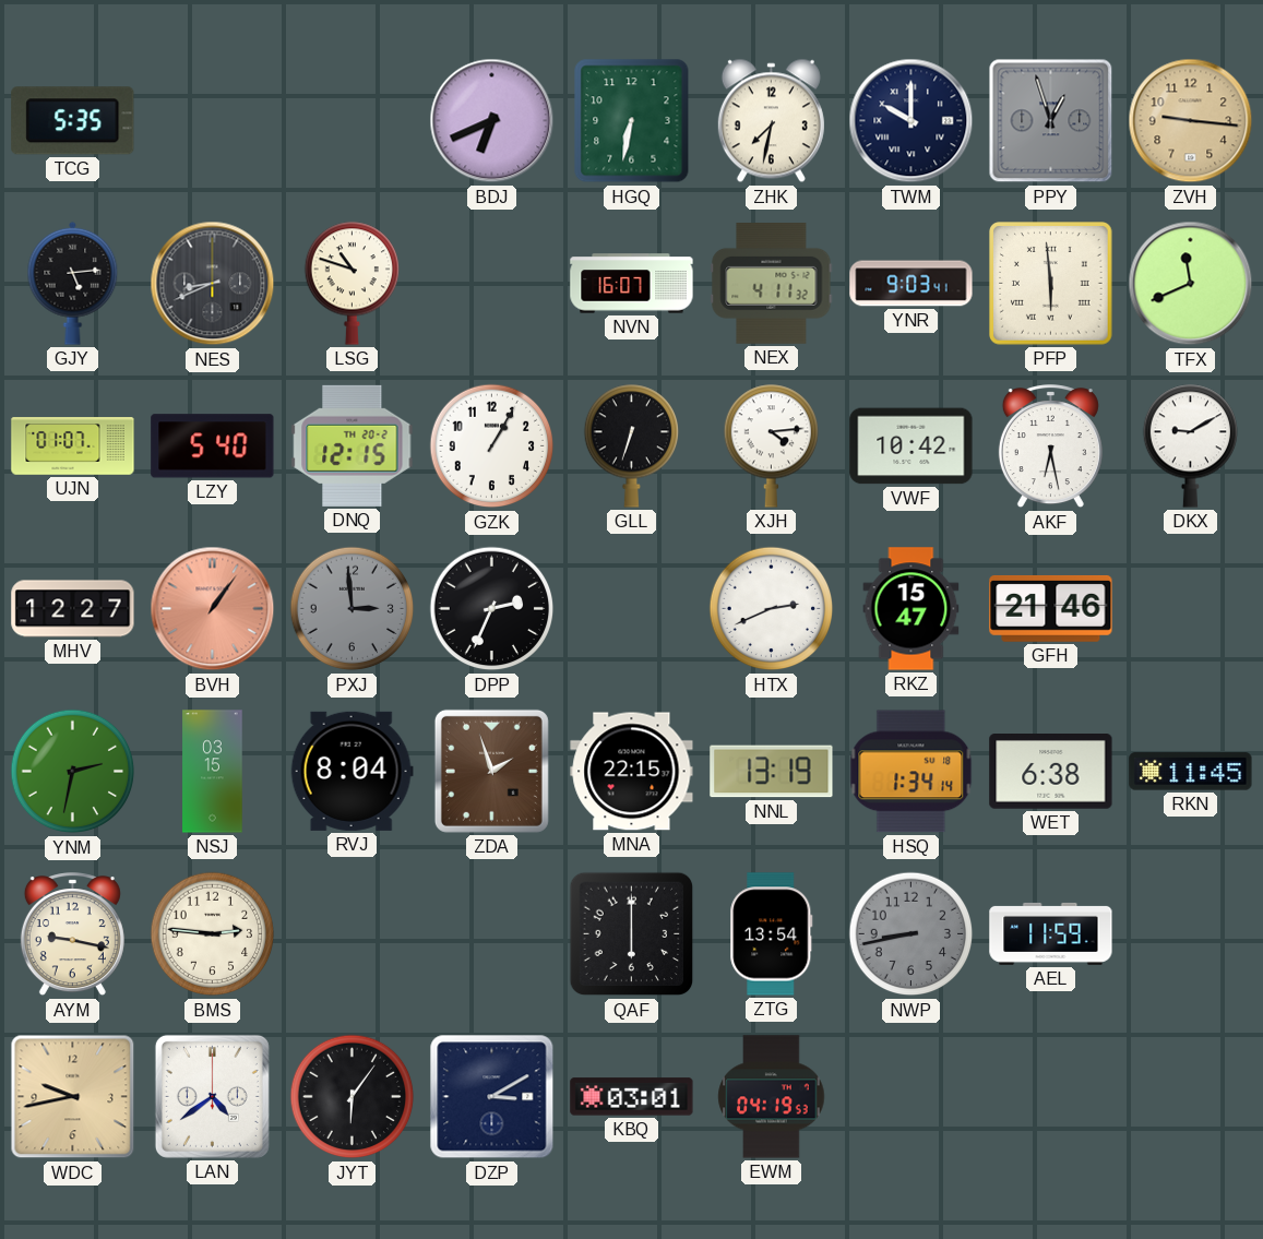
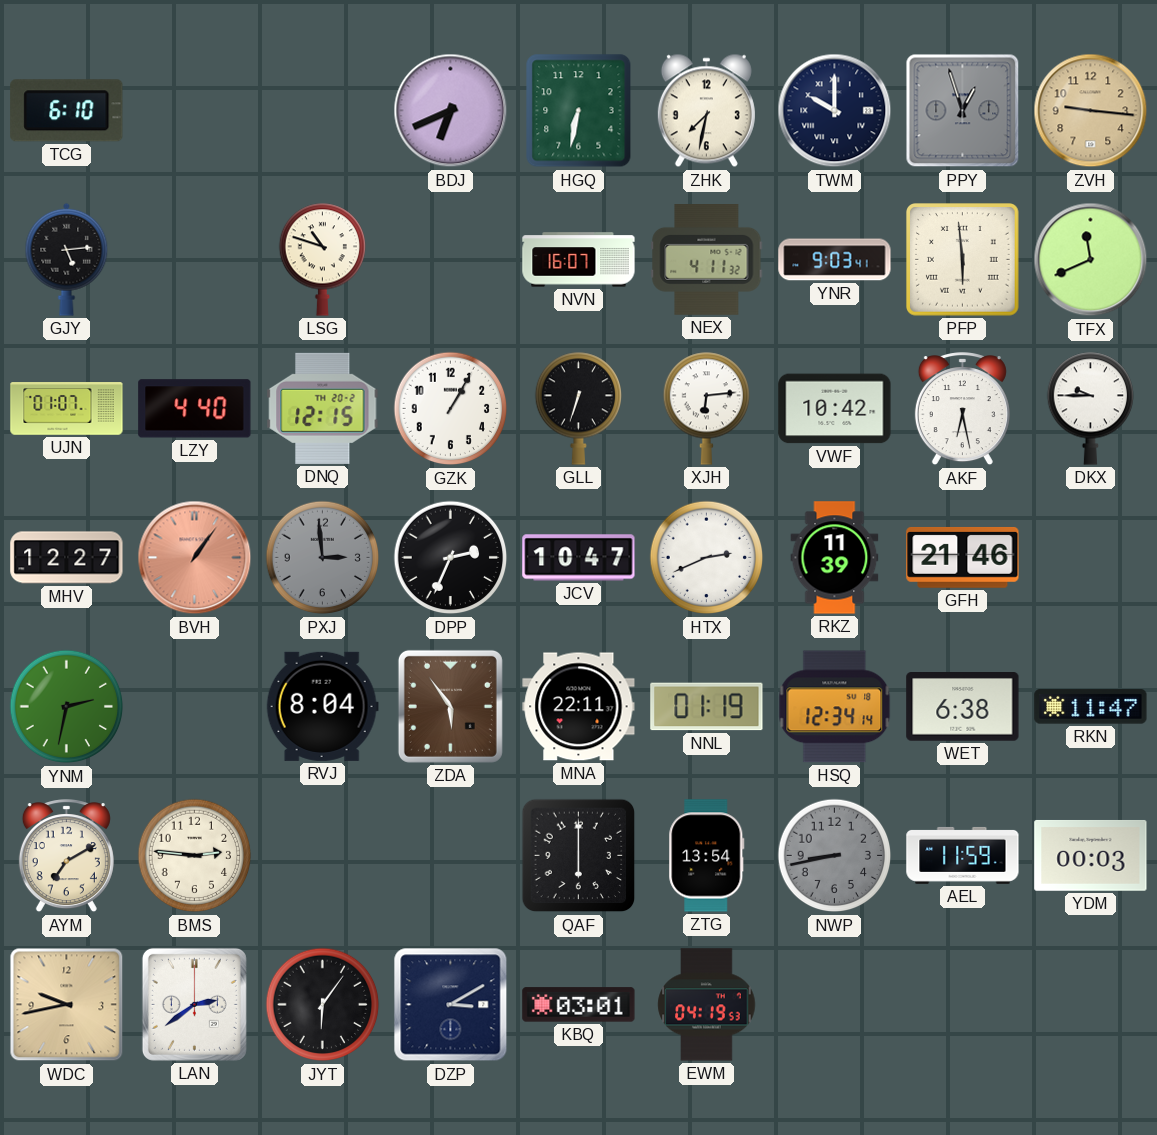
TCG: 5:35 -> 6:10 (67, 111)
NES: 8:41 -> none (213, 284)
LZY: 5:40 -> 4:40 (195, 409)
XJH: 4:14 -> 6:14 (706, 408)
DKX: 9:10 -> 9:45 (1090, 408)
JCV: none -> 10:47 (579, 558)
RKZ: 15:47 -> 11:39 (835, 558)
NSJ: 03:15 -> none (213, 772)
ZDA: 1:57 -> 5:54 (450, 706)
MNA: 22:15 -> 22:11 (579, 707)
NNL: 13:19 -> 01:19 (707, 707)
HSQ: 1:34 -> 12:34 (835, 707)
RKN: 11:45 -> 11:47 (1091, 707)
AYM: 9:17 -> 7:10 (66, 856)
YDM: none -> 00:03 (1091, 855)
LAN: 4:39 -> 2:39 (194, 1004)
